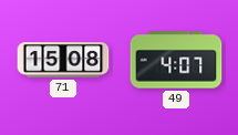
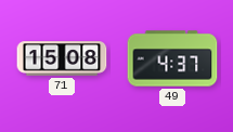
49: 4:07 -> 4:37 (172, 58)
